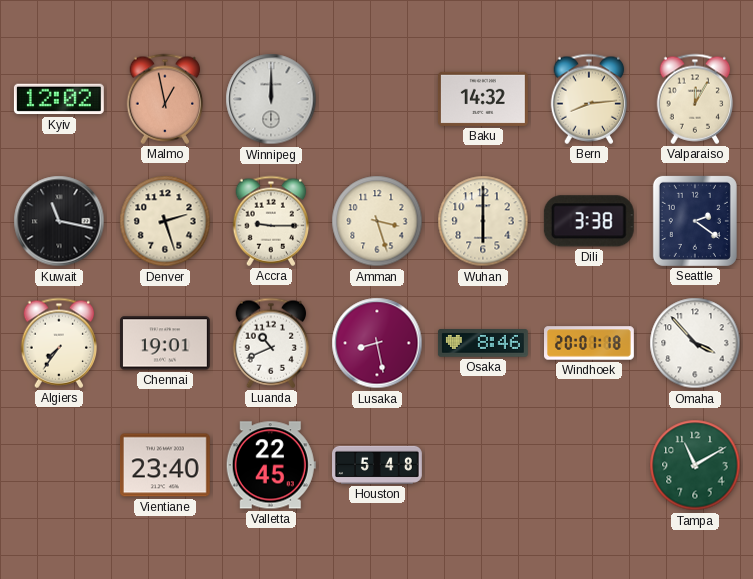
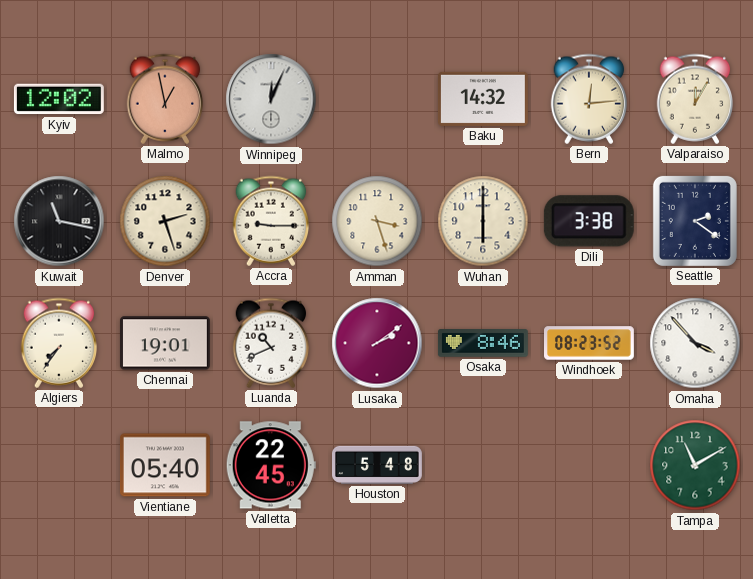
Winnipeg: 12:00 -> 12:04 (271, 99)
Bern: 8:14 -> 12:14 (589, 99)
Lusaka: 8:28 -> 2:09 (377, 343)
Windhoek: 20:01 -> 08:23 (590, 343)
Vientiane: 23:40 -> 05:40 (165, 465)
